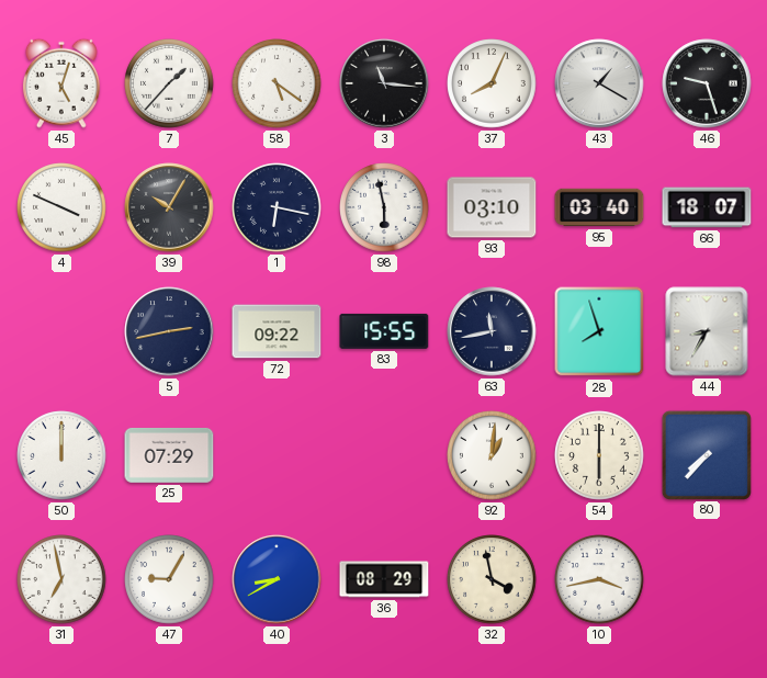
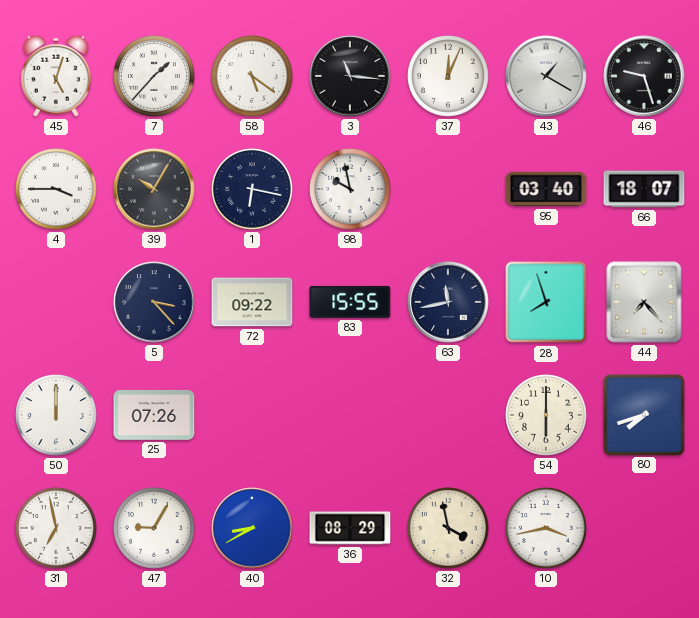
37: 8:04 -> 12:04 (448, 76)
4: 3:49 -> 3:45 (56, 189)
98: 5:58 -> 9:58 (350, 189)
93: 03:10 -> none (492, 207)
5: 2:43 -> 3:23 (154, 302)
44: 8:35 -> 7:23 (644, 302)
25: 07:29 -> 07:26 (154, 415)
92: 1:01 -> none (492, 455)
80: 7:37 -> 7:42 (643, 414)
